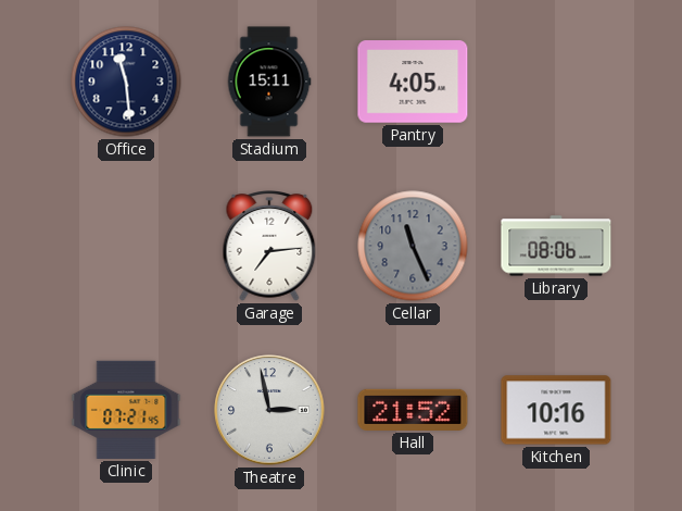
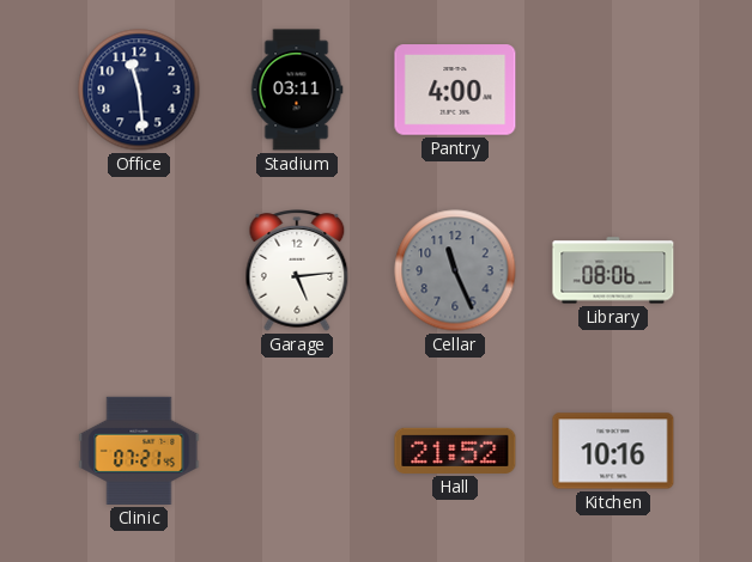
Stadium: 15:11 -> 03:11 (297, 90)
Pantry: 4:05 -> 4:00 (455, 90)
Garage: 7:14 -> 5:14 (297, 271)
Theatre: 2:58 -> none (269, 410)
